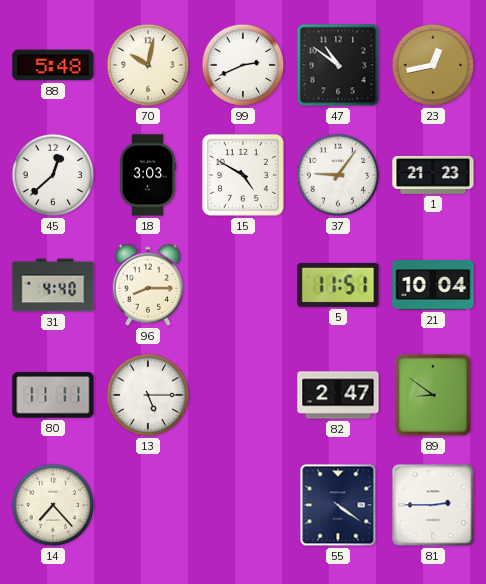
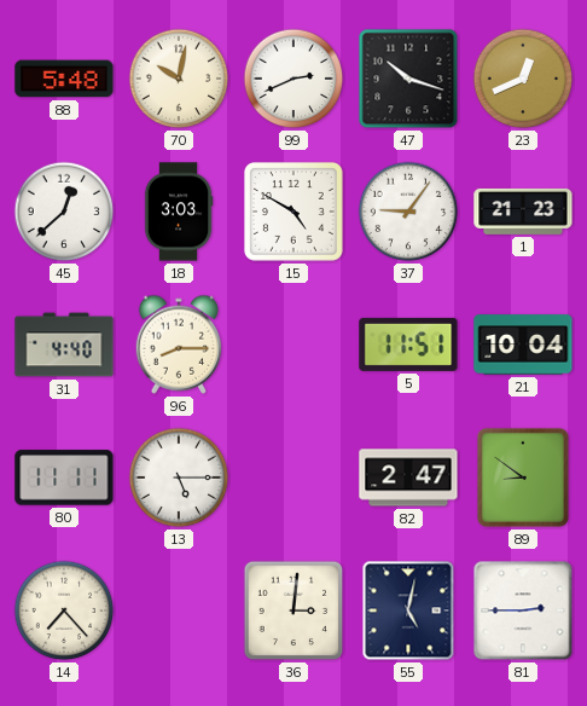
47: 10:51 -> 10:18 (408, 79)
23: 12:43 -> 12:41 (523, 79)
36: none -> 3:01 (293, 610)
55: 4:21 -> 5:02 (408, 610)
